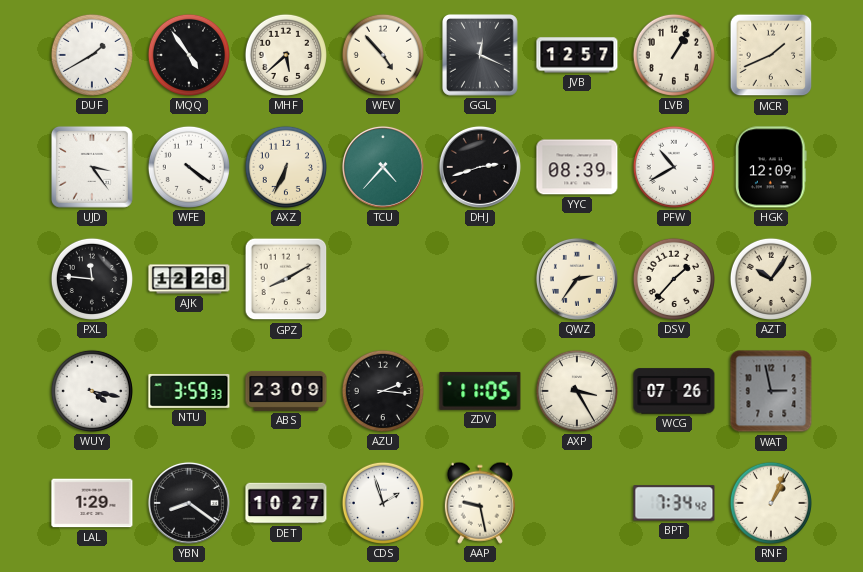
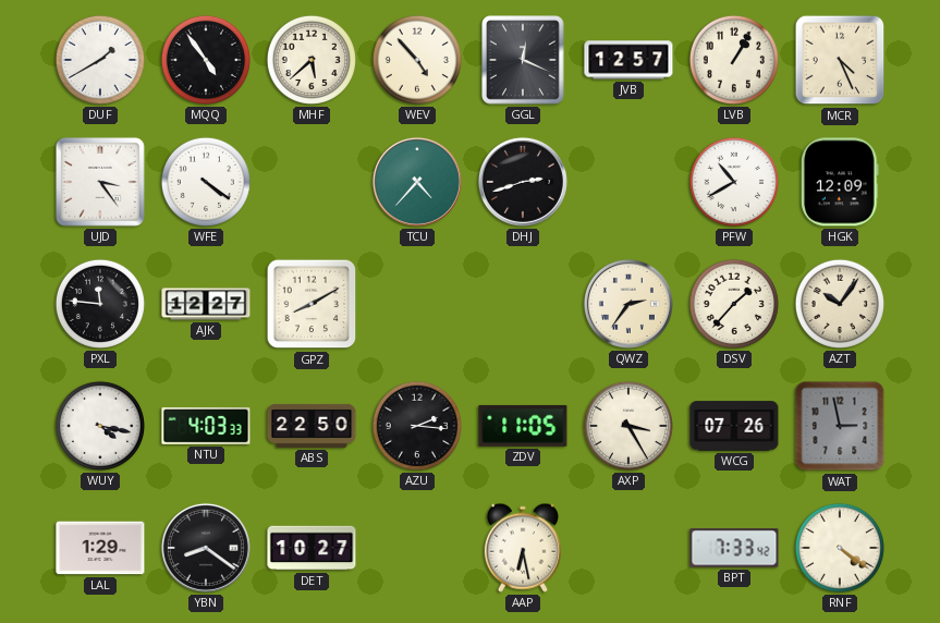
MCR: 1:41 -> 4:26 (840, 60)
AXZ: 6:34 -> none (286, 167)
YYC: 08:39 -> none (577, 167)
AJK: 12:28 -> 12:27 (206, 304)
NTU: 3:59 -> 4:03 (206, 426)
ABS: 23:09 -> 22:50 (312, 426)
CDS: 1:57 -> none (383, 503)
AAP: 9:28 -> 6:28 (523, 548)
BPT: 7:34 -> 7:33 (734, 548)
RNF: 1:04 -> 4:21 (840, 548)
